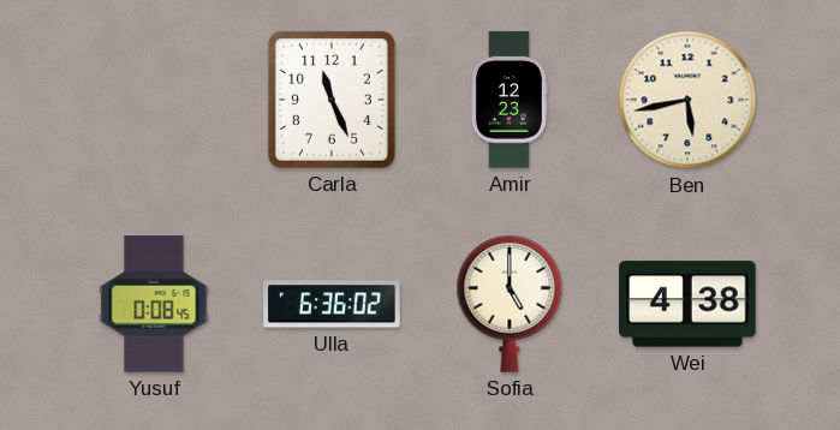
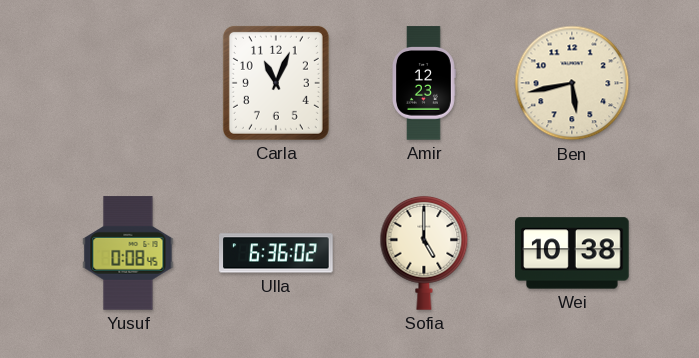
Carla: 11:26 -> 11:04 (276, 83)
Wei: 4:38 -> 10:38 (572, 253)
